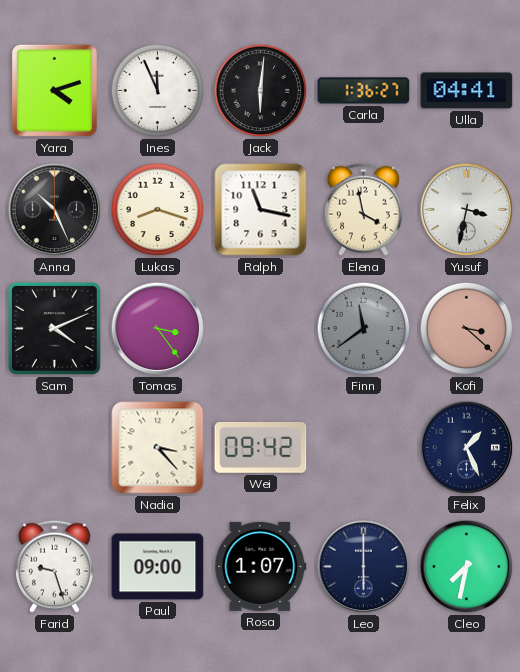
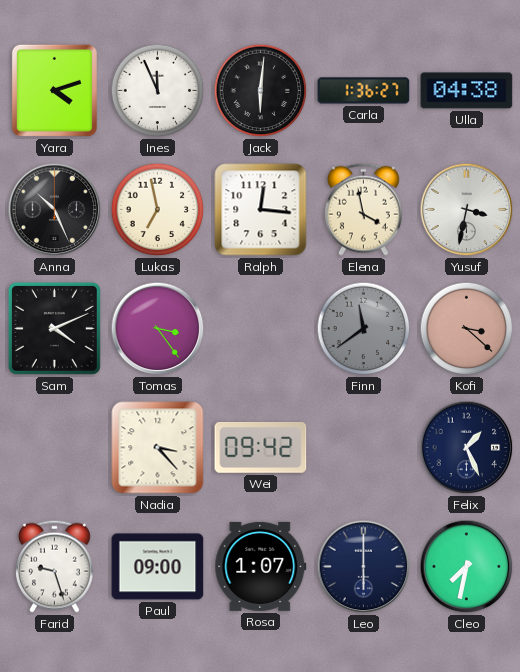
Ulla: 04:41 -> 04:38 (467, 91)
Lukas: 8:18 -> 6:58 (158, 210)
Ralph: 11:17 -> 12:16 (261, 210)
